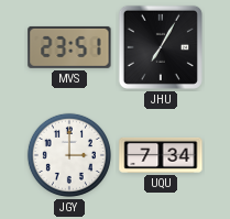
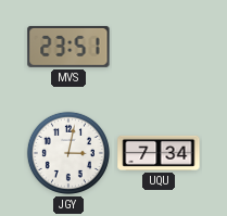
JHU: 7:05 -> none (161, 47)
JGY: 3:00 -> 3:02 (68, 153)
